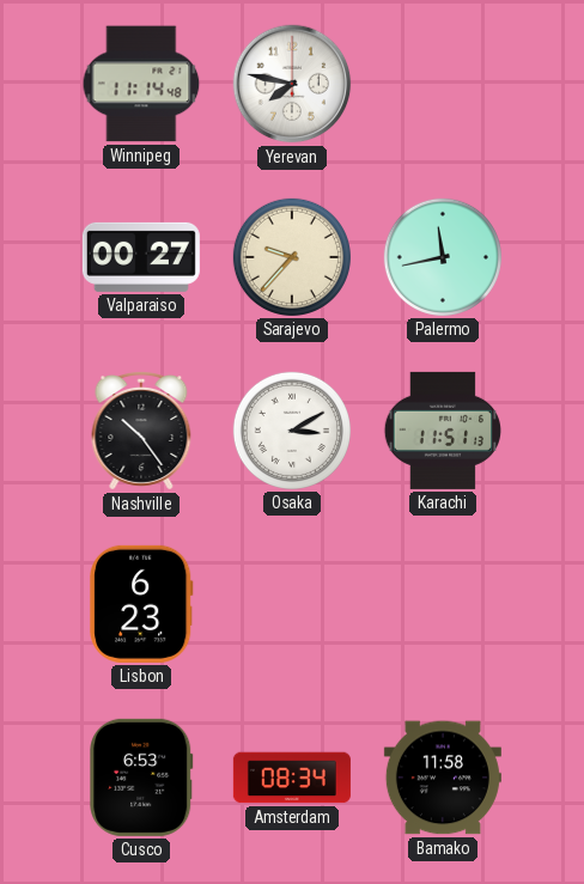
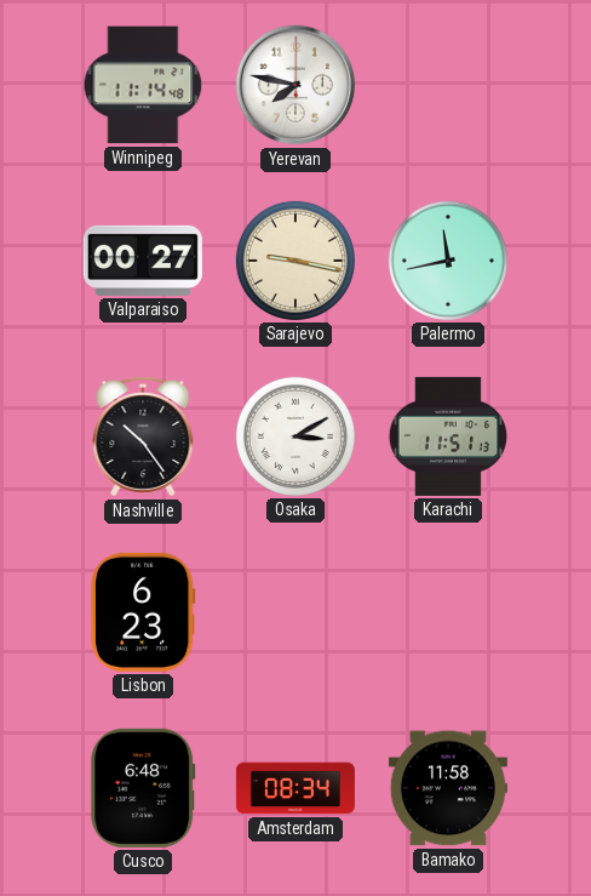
Sarajevo: 9:37 -> 9:17 (295, 261)
Cusco: 6:53 -> 6:48 (143, 788)
